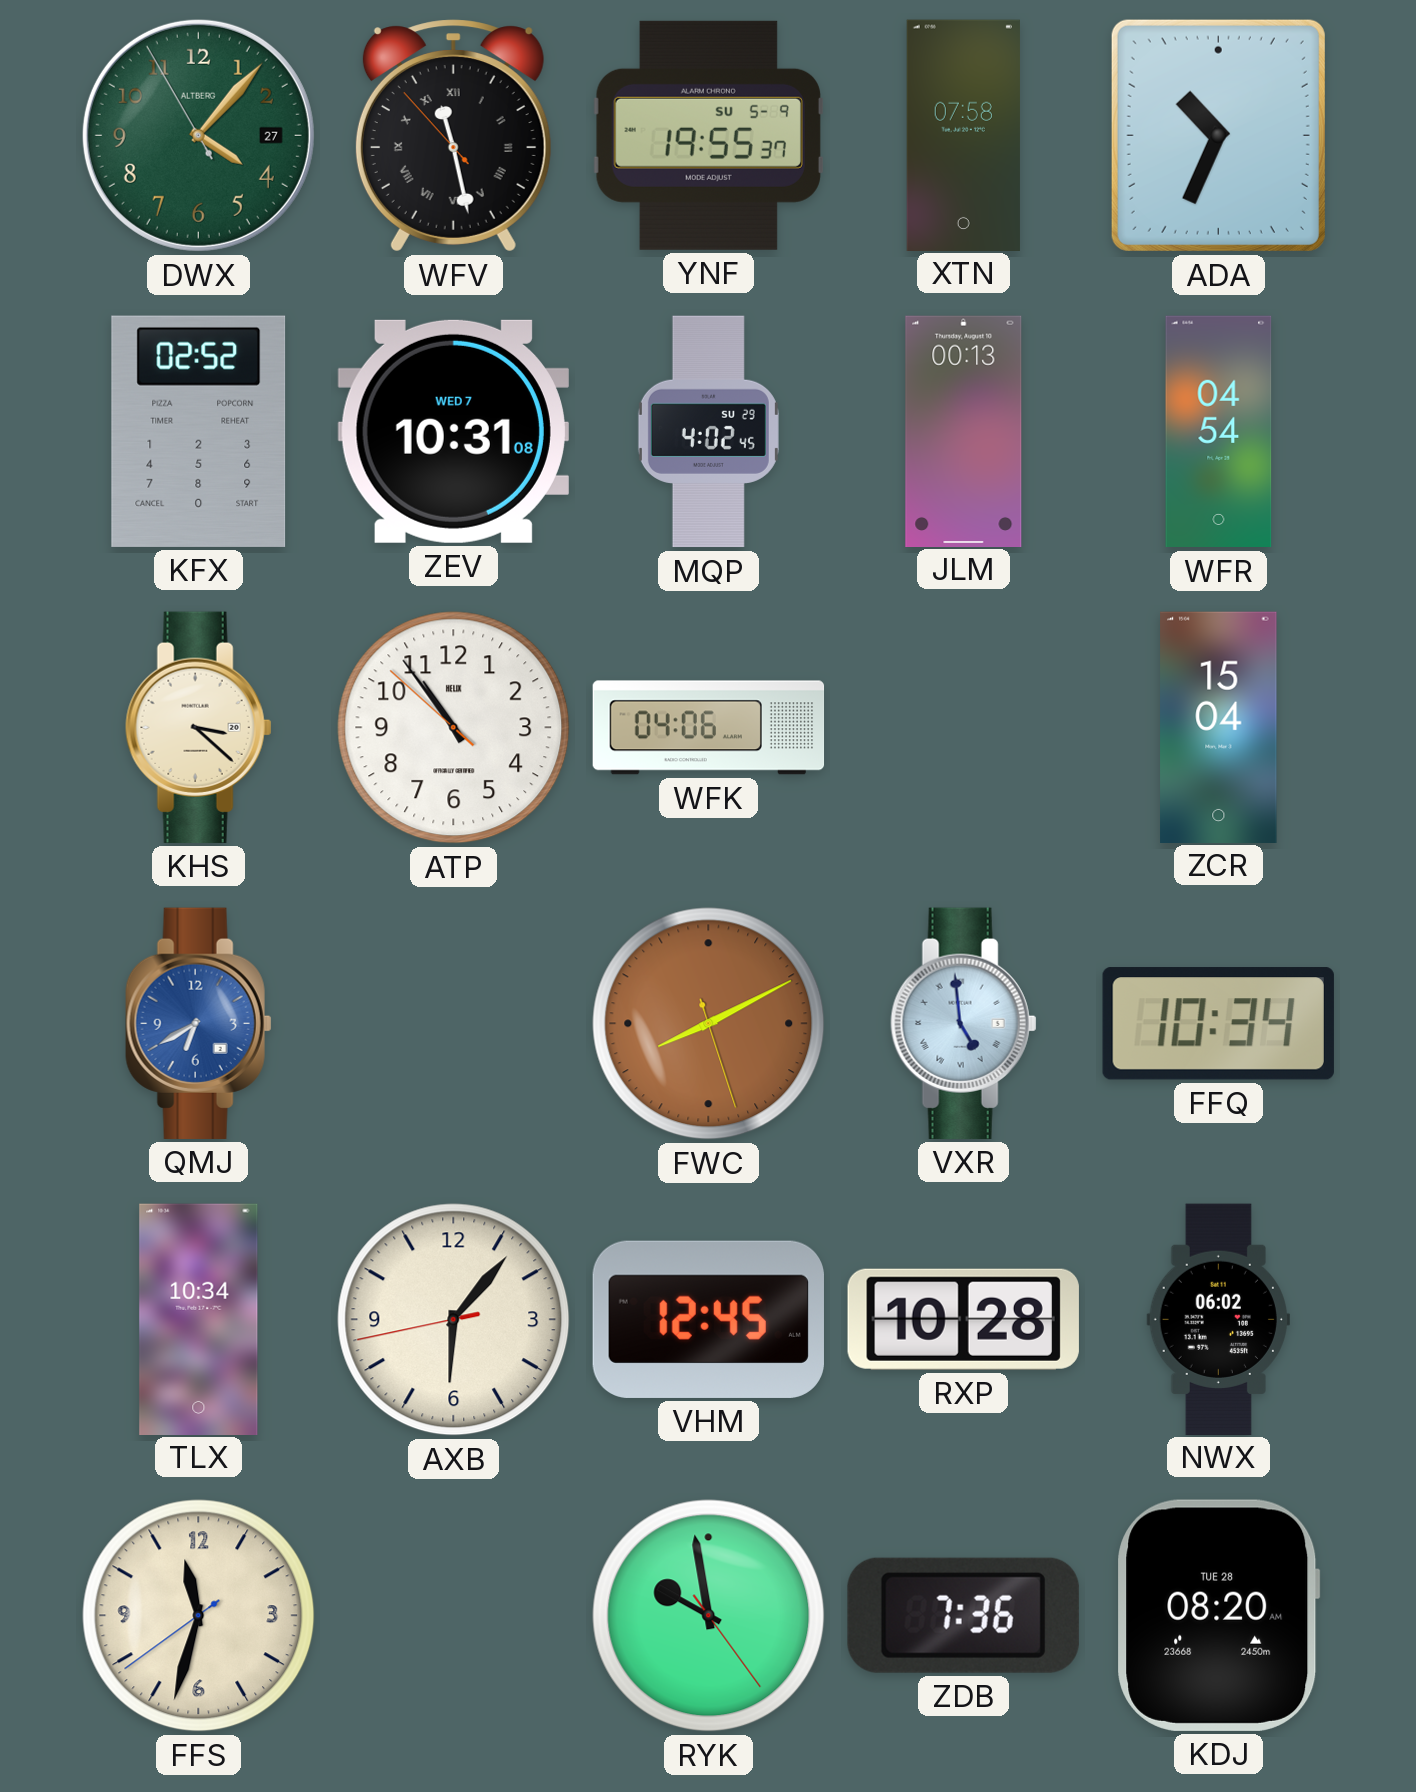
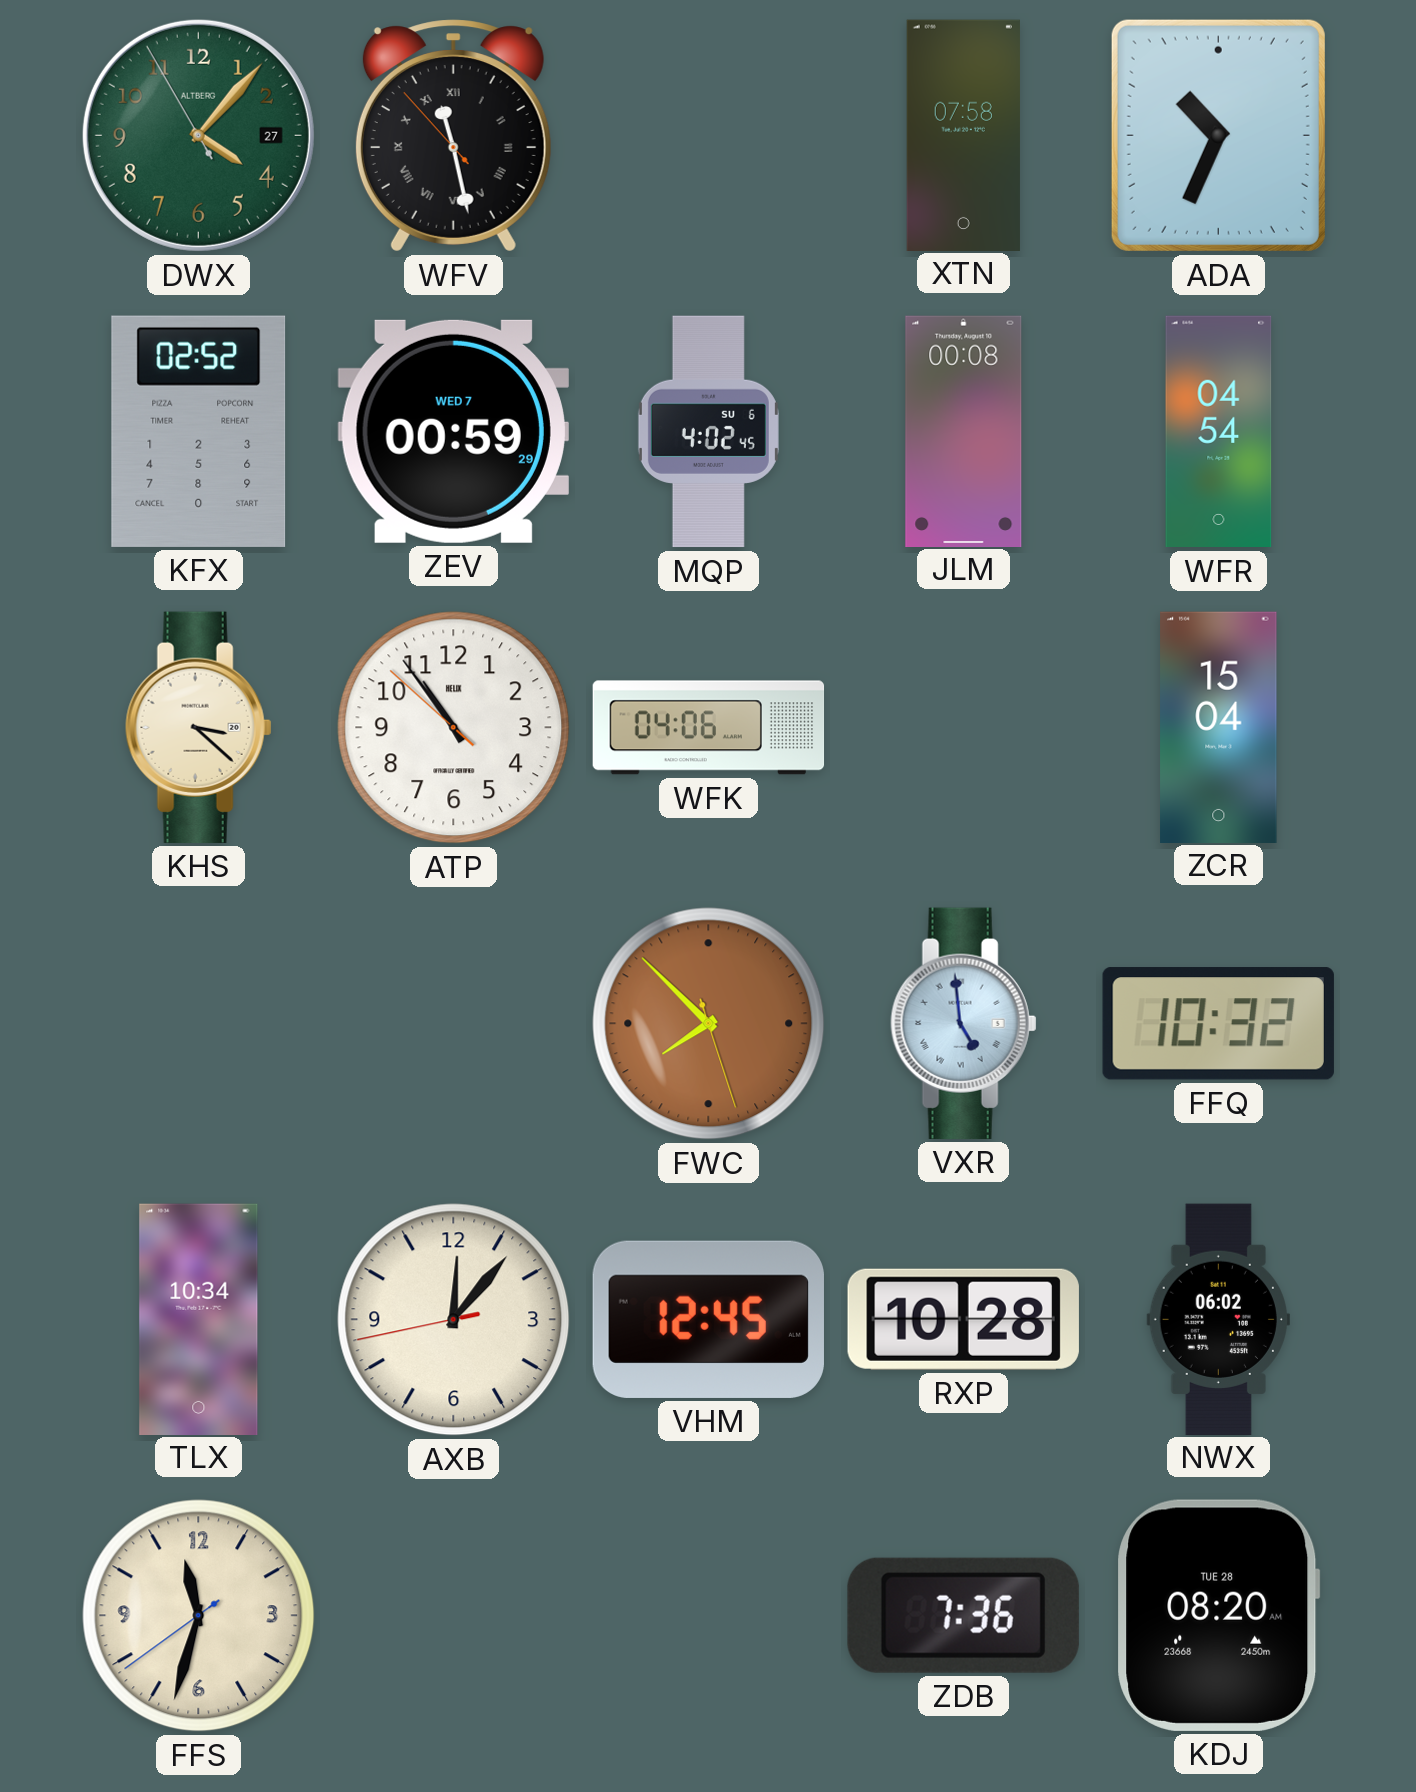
YNF: 19:55 -> none (708, 135)
ZEV: 10:31 -> 00:59 (453, 431)
MQP date: SU 29 -> SU 6 (708, 432)
JLM: 00:13 -> 00:08 (964, 431)
QMJ: 6:40 -> none (199, 1023)
FWC: 8:10 -> 7:52 (709, 1024)
FFQ: 10:34 -> 10:32 (1218, 1024)
AXB: 6:06 -> 12:06 (454, 1320)
RYK: 9:58 -> none (709, 1616)
